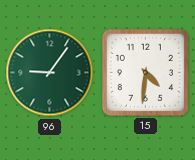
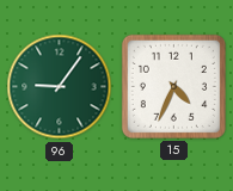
15: 4:31 -> 4:34 (173, 86)
